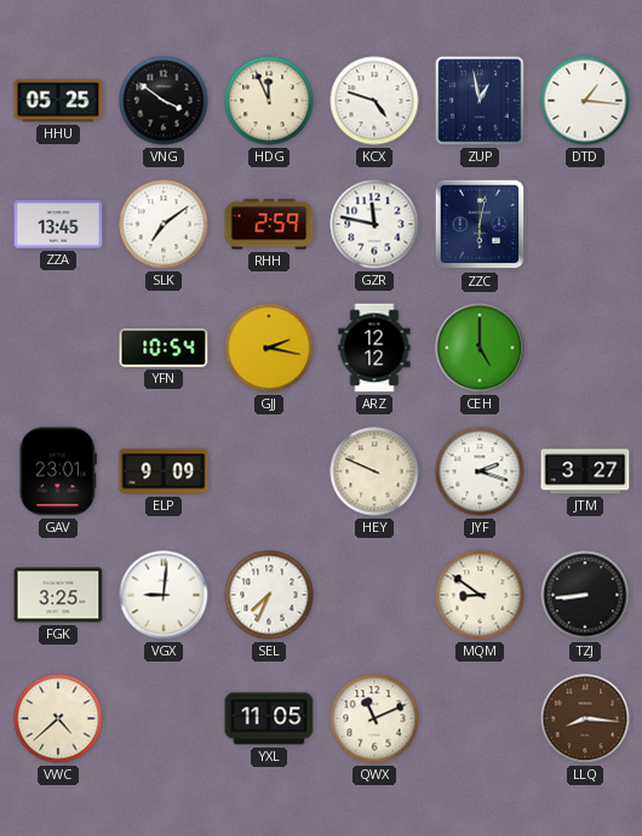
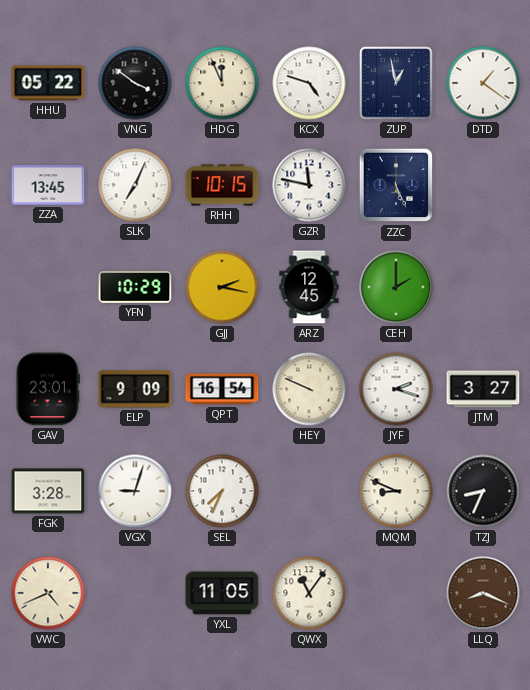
HHU: 05:25 -> 05:22 (48, 83)
DTD: 1:16 -> 1:21 (483, 83)
SLK: 7:09 -> 7:04 (135, 185)
RHH: 2:59 -> 10:15 (222, 185)
ZZC: 6:02 -> 5:26 (396, 185)
YFN: 10:54 -> 10:29 (135, 287)
ARZ: 12:12 -> 12:45 (309, 287)
CEH: 5:00 -> 2:00 (396, 287)
QPT: none -> 16:54 (222, 389)
FGK: 3:25 -> 3:28 (48, 491)
VGX: 9:01 -> 9:03 (135, 491)
MQM: 8:51 -> 8:49 (396, 491)
TZJ: 8:44 -> 8:34 (483, 491)
VWC: 4:38 -> 4:41 (48, 593)
QWX: 11:11 -> 11:06 (309, 593)
LLQ: 8:16 -> 8:19 (483, 593)
